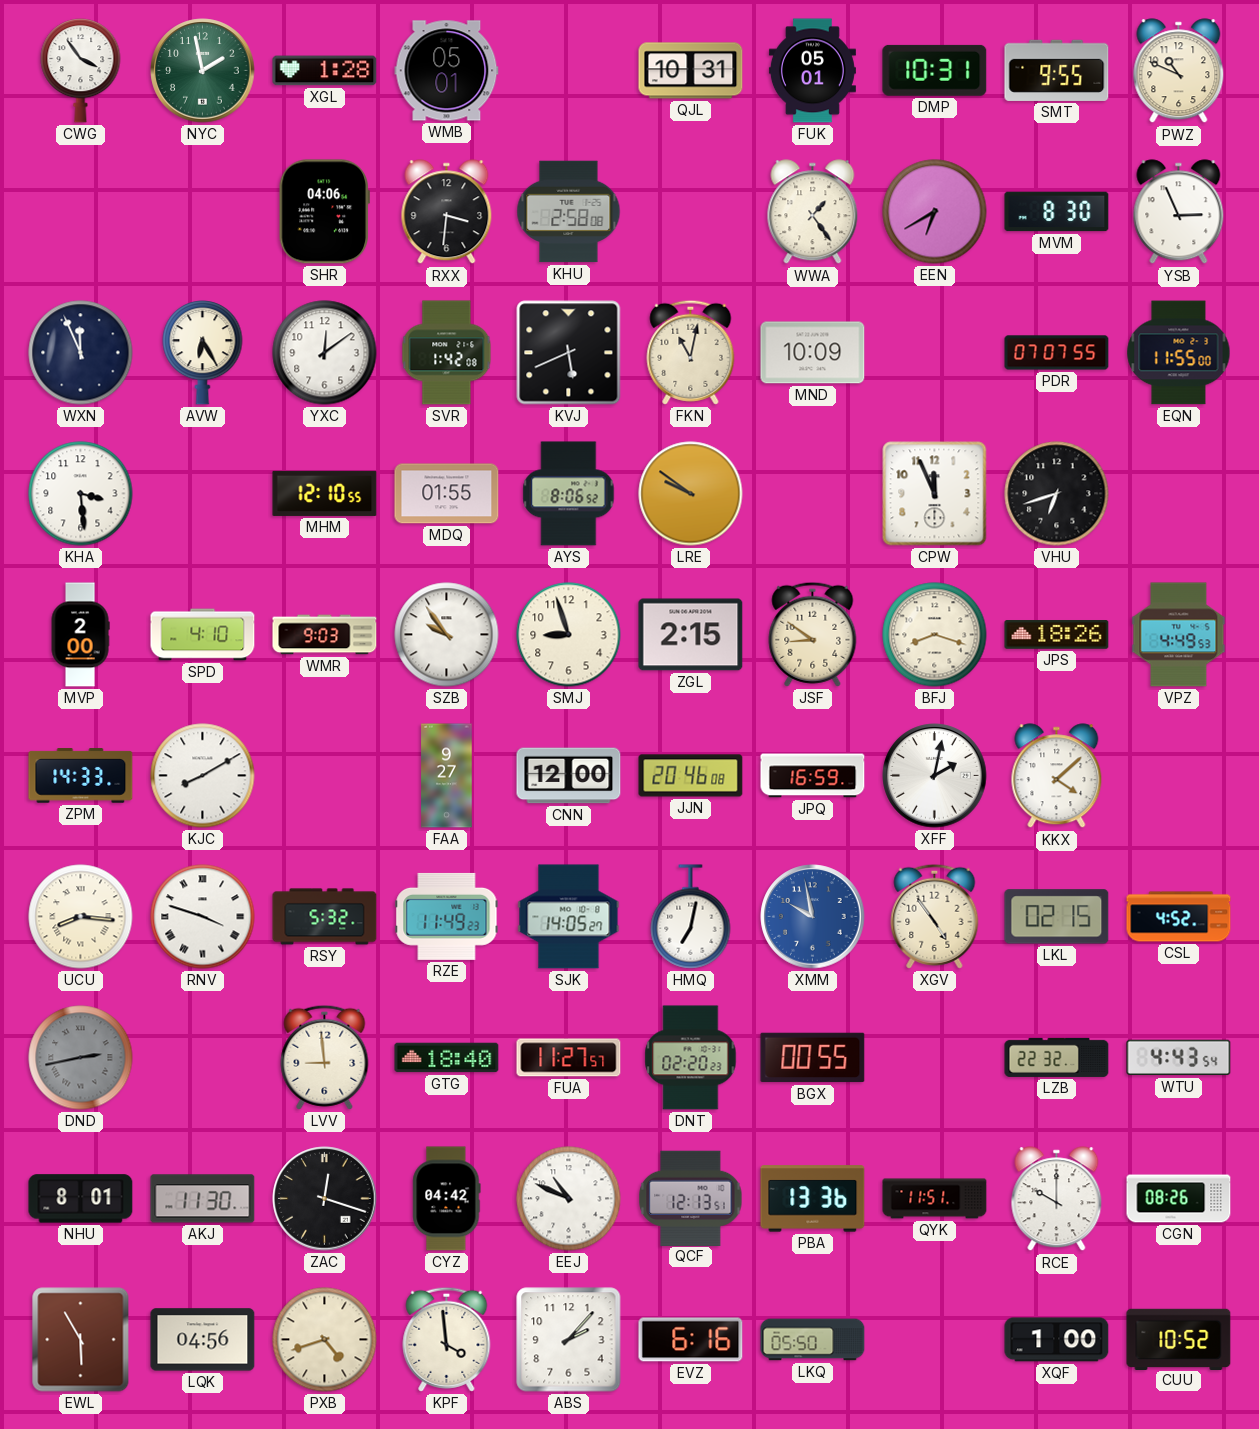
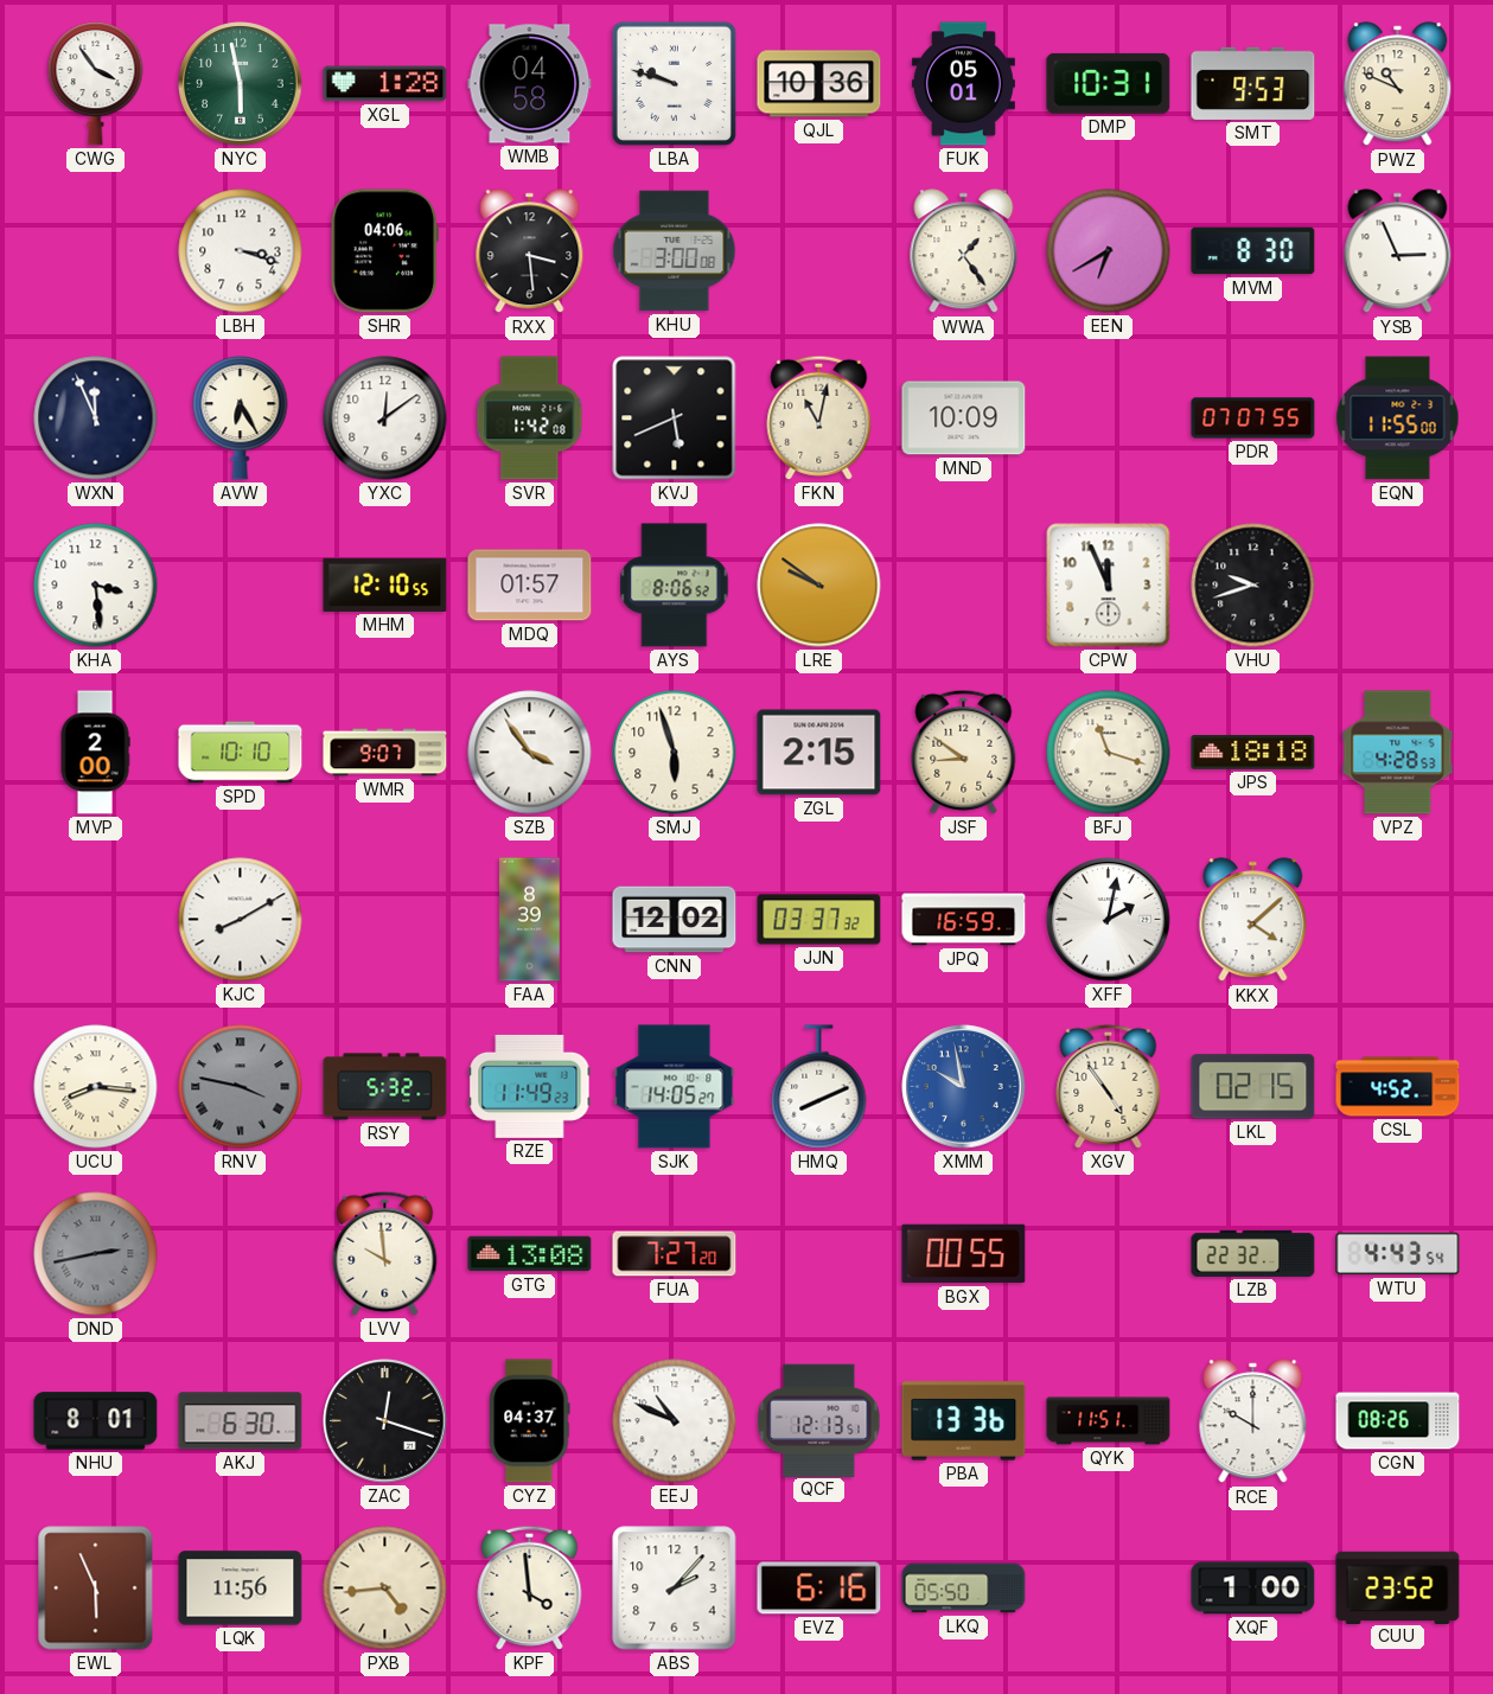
NYC: 1:58 -> 5:58 (241, 84)
WMB: 05:01 -> 04:58 (530, 84)
LBA: none -> 9:48 (674, 83)
QJL: 10:31 -> 10:36 (819, 84)
SMT: 9:55 -> 9:53 (1253, 83)
LBH: none -> 3:18 (241, 251)
RXX: 3:31 -> 3:29 (530, 251)
KHU: 2:58 -> 3:00 (675, 251)
MDQ: 01:55 -> 01:57 (530, 586)
VHU: 6:42 -> 9:42 (1253, 586)
SPD: 4:10 -> 10:10 (241, 753)
WMR: 9:03 -> 9:07 (385, 753)
SZB: 9:54 -> 3:54 (530, 753)
SMJ: 8:57 -> 5:57 (675, 753)
BFJ: 8:18 -> 11:18 (1109, 753)
JPS: 18:26 -> 18:18 (1253, 753)
VPZ: 4:49 -> 4:28 (1398, 753)
ZPM: 14:33 -> none (81, 776)
FAA: 9:27 -> 8:39 (530, 920)
CNN: 12:00 -> 12:02 (675, 920)
JJN: 20:46 -> 03:37 (819, 920)
RNV: 3:48 -> 3:47 (241, 1087)
RNV dial: white -> grey (241, 1087)
HMQ: 7:02 -> 8:11 (819, 1087)
LVV: 8:59 -> 9:59 (385, 1253)
GTG: 18:40 -> 13:08 (530, 1254)
FUA: 11:27 -> 7:27 (675, 1254)
DNT: 02:20 -> none (691, 1058)
AKJ: 11:30 -> 6:30 (241, 1421)
CYZ: 04:42 -> 04:37 (530, 1421)
EWL: 5:55 -> 5:56 (96, 1588)
LQK: 04:56 -> 11:56 (241, 1588)
PXB: 4:42 -> 4:44 (385, 1588)
CUU: 10:52 -> 23:52 (1398, 1587)
